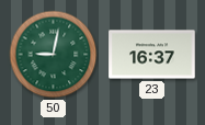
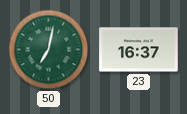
50: 9:02 -> 7:02 (49, 50)
